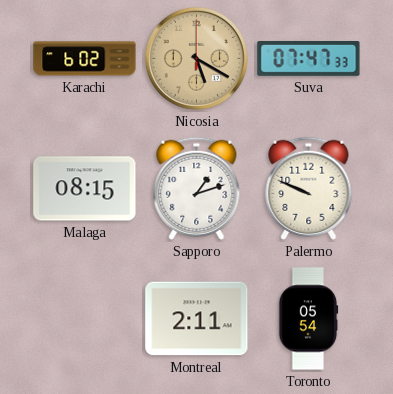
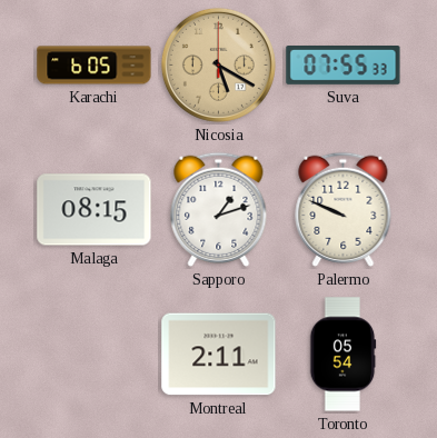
Karachi: 6:02 -> 6:05 (95, 66)
Suva: 07:47 -> 07:55 (344, 66)
